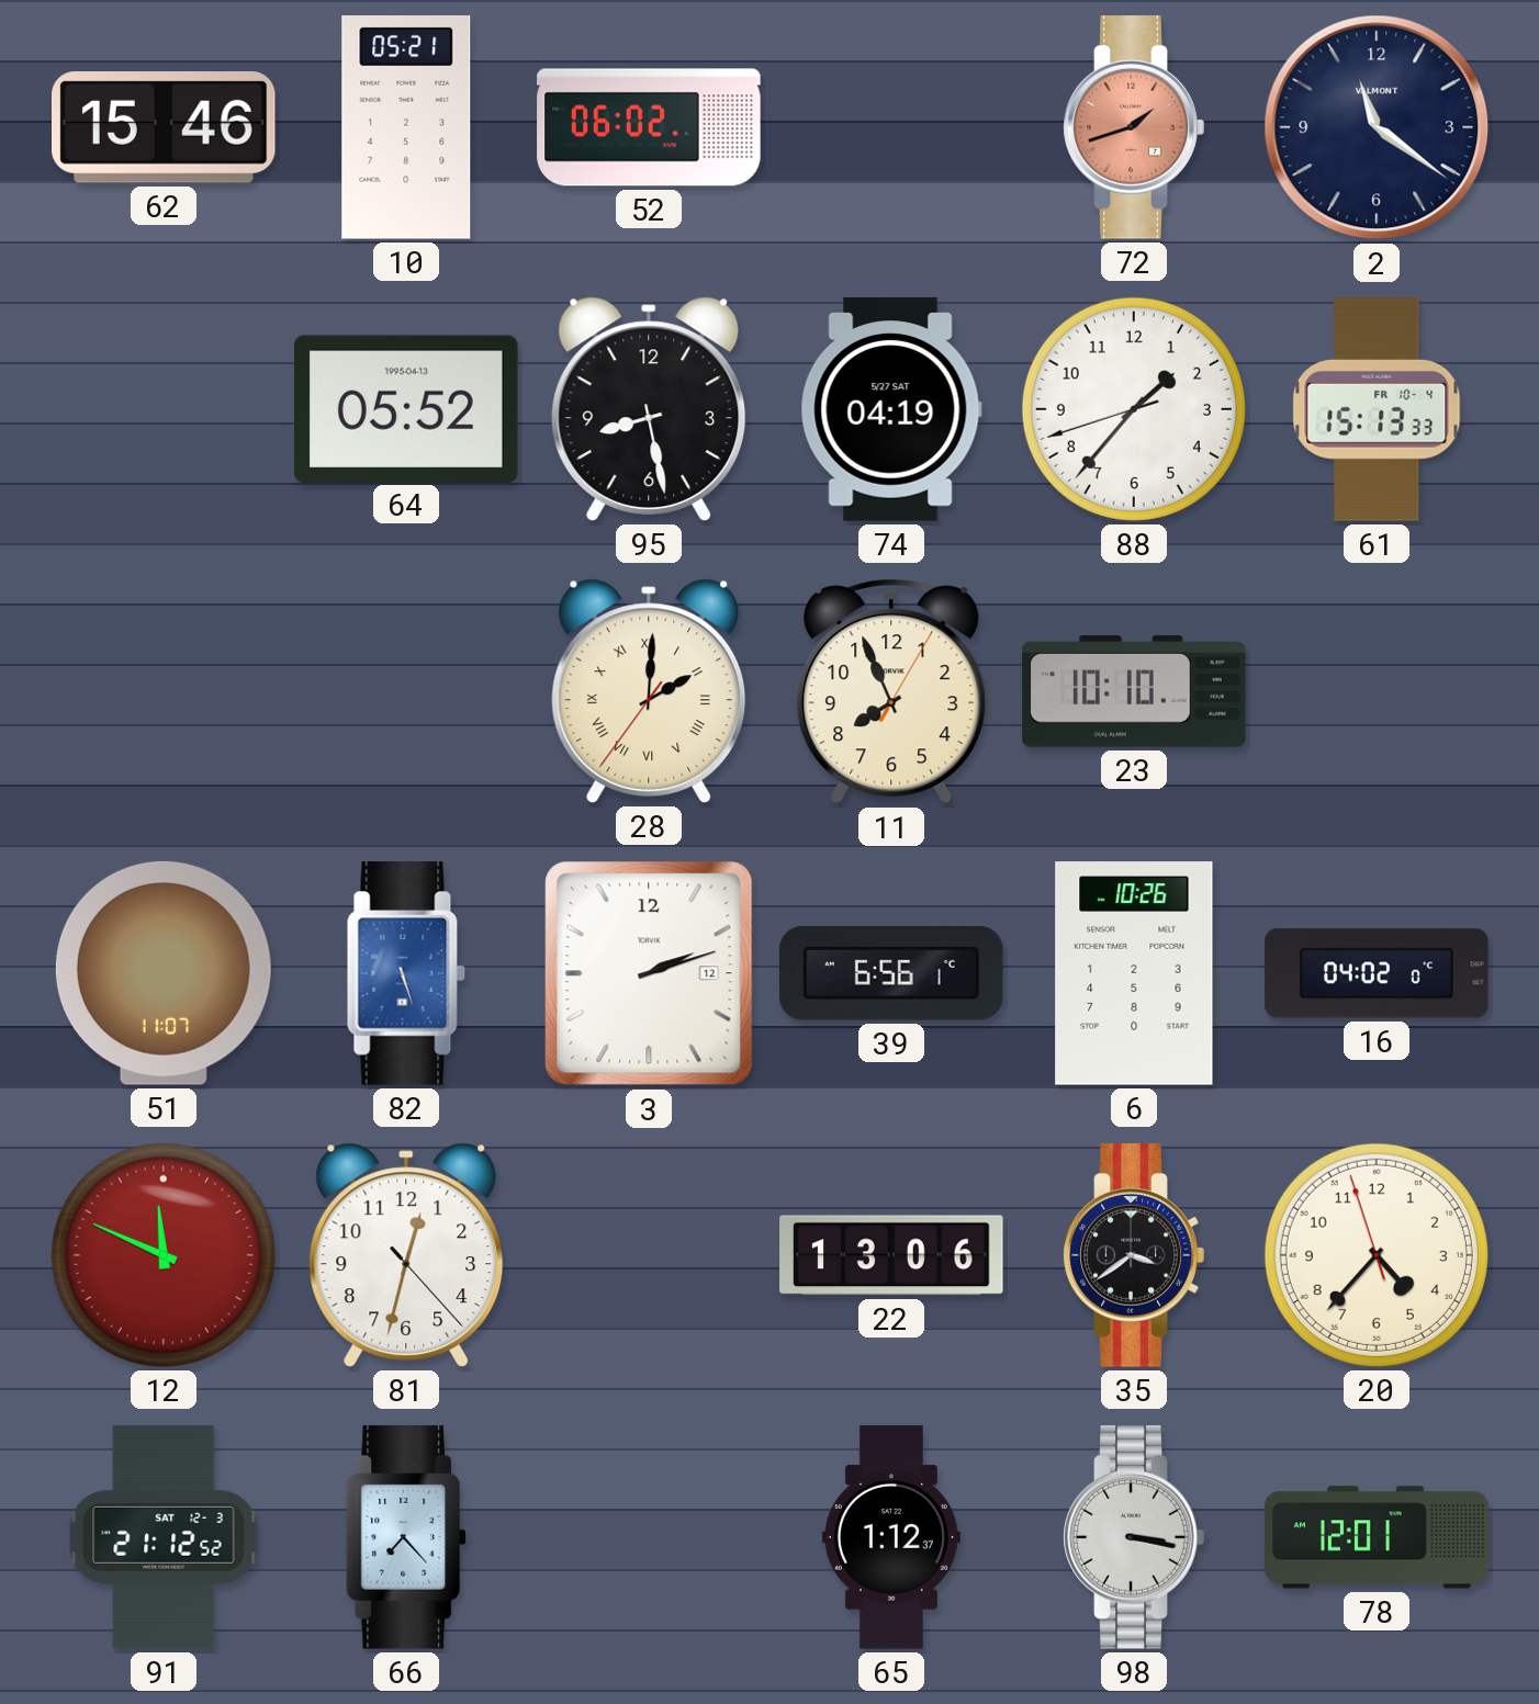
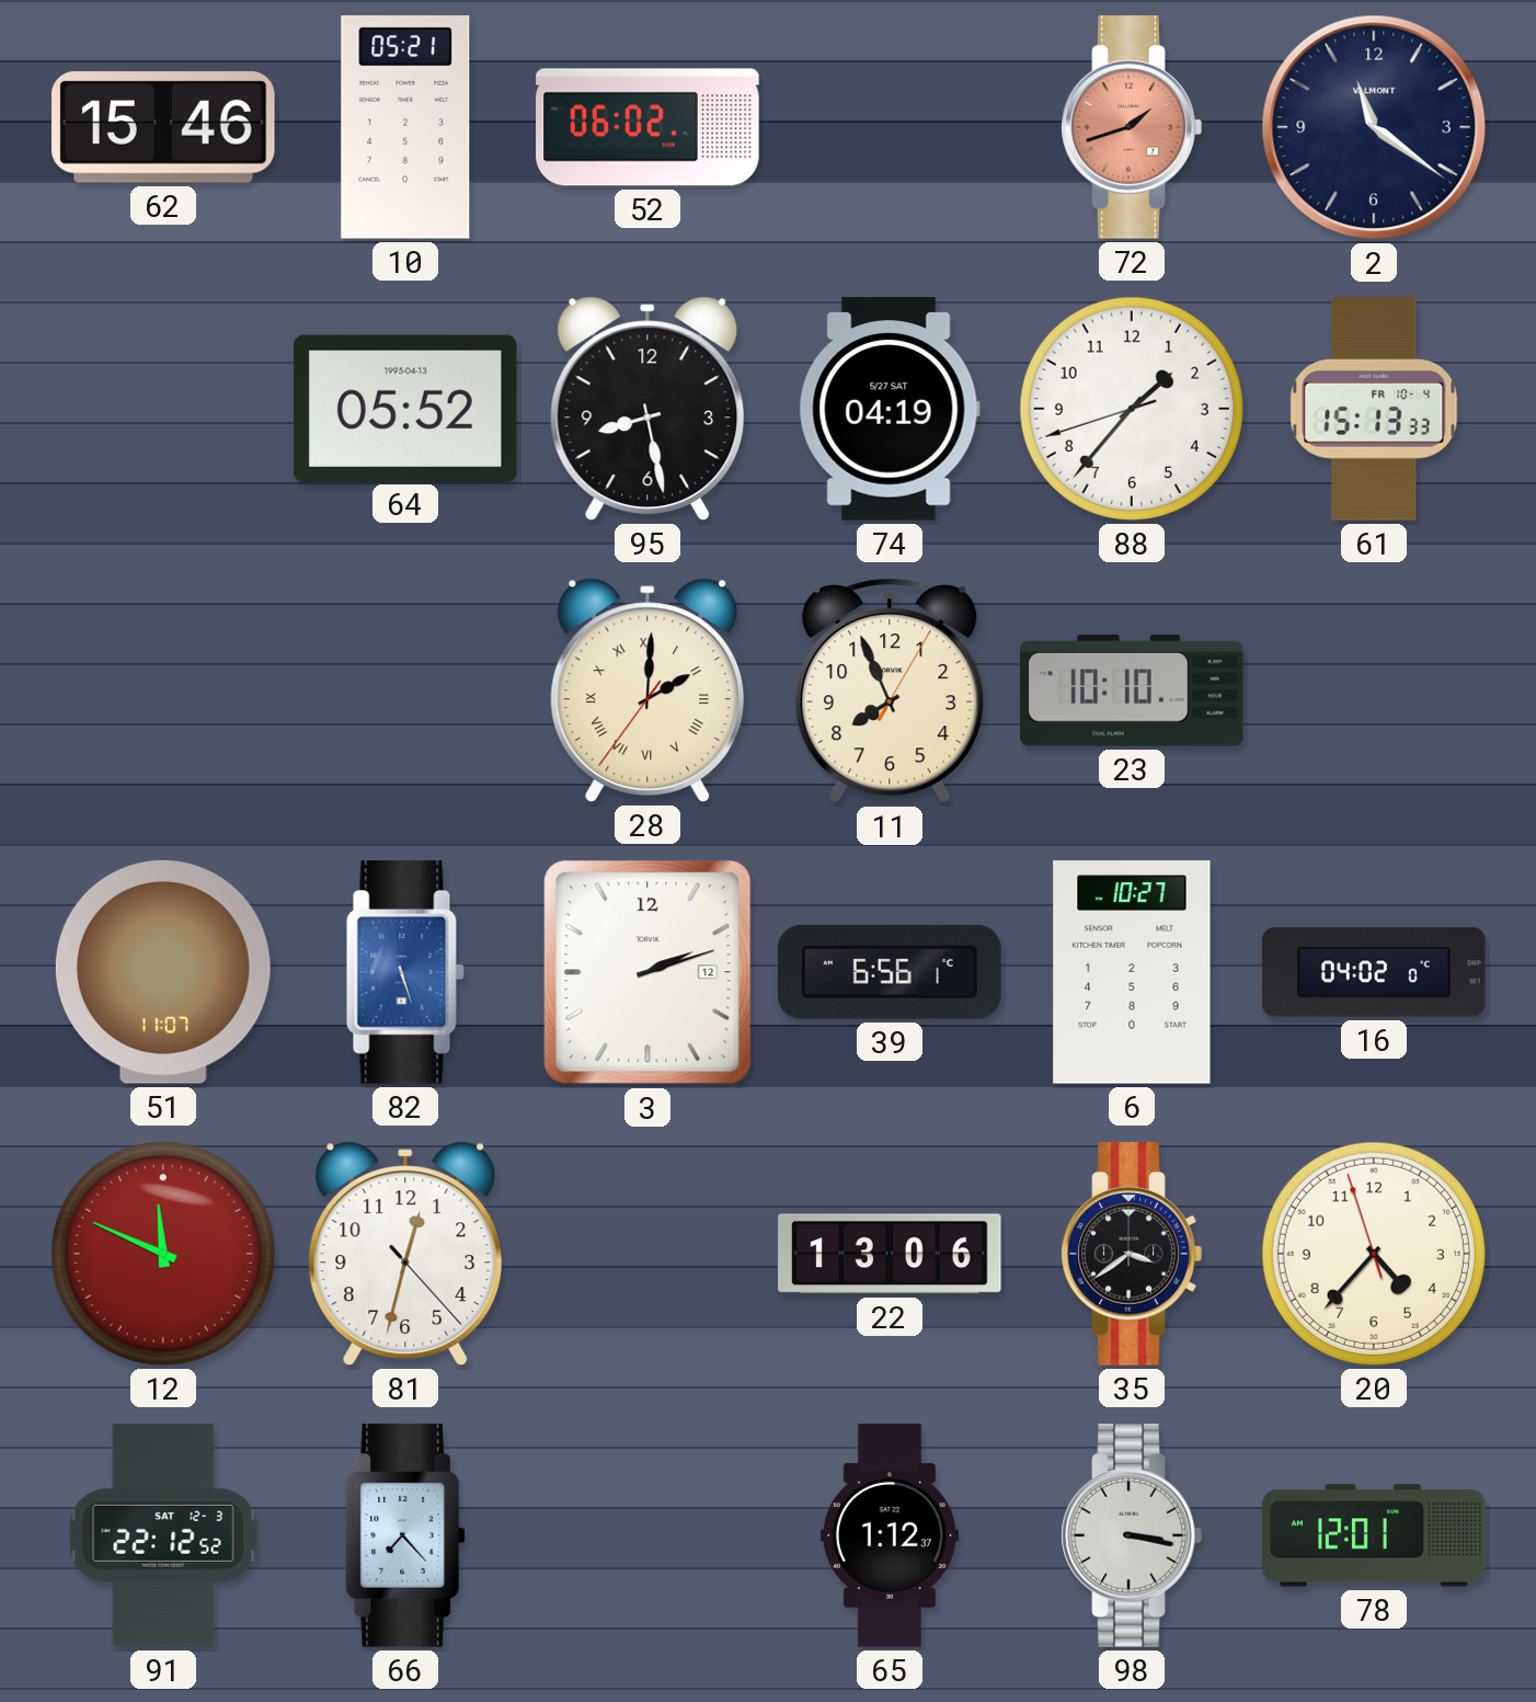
6: 10:26 -> 10:27 (1132, 972)
91: 21:12 -> 22:12 (163, 1535)
